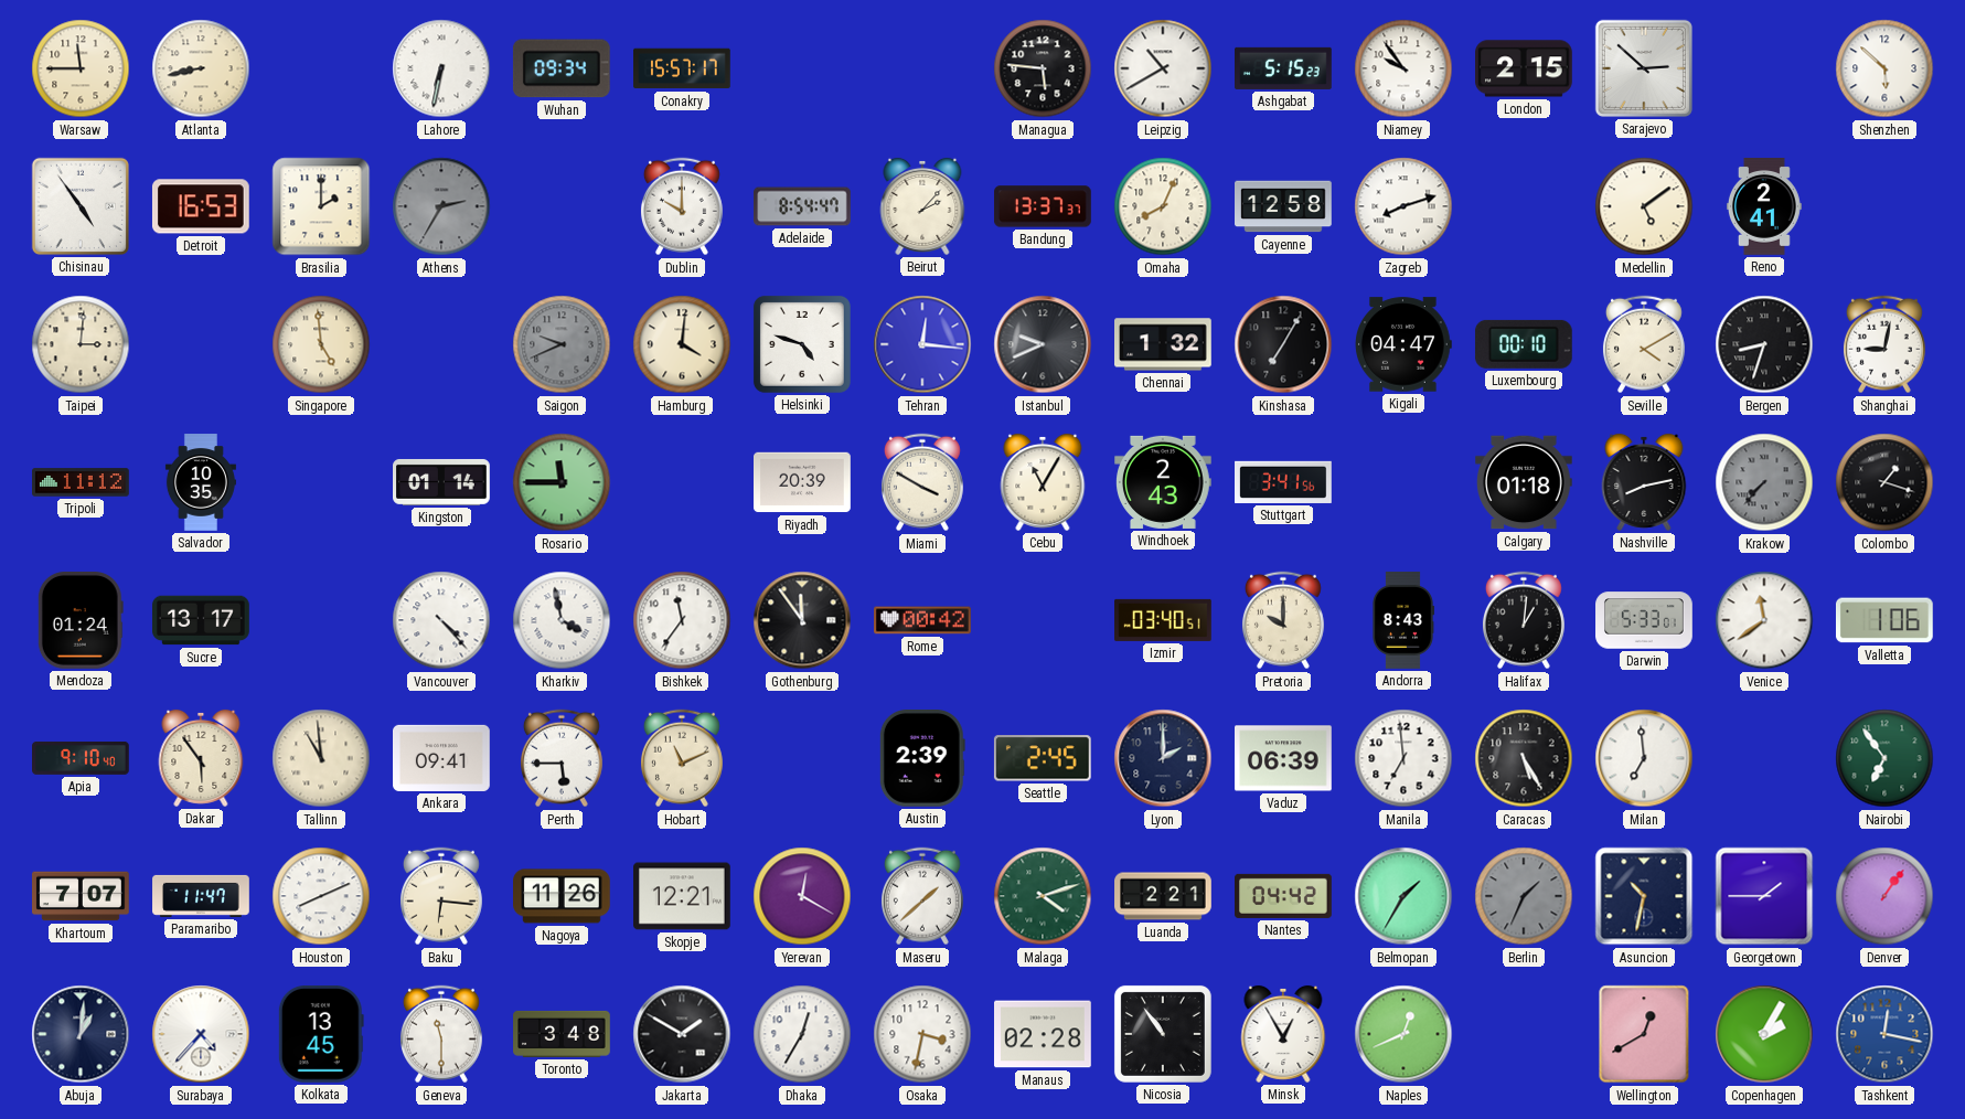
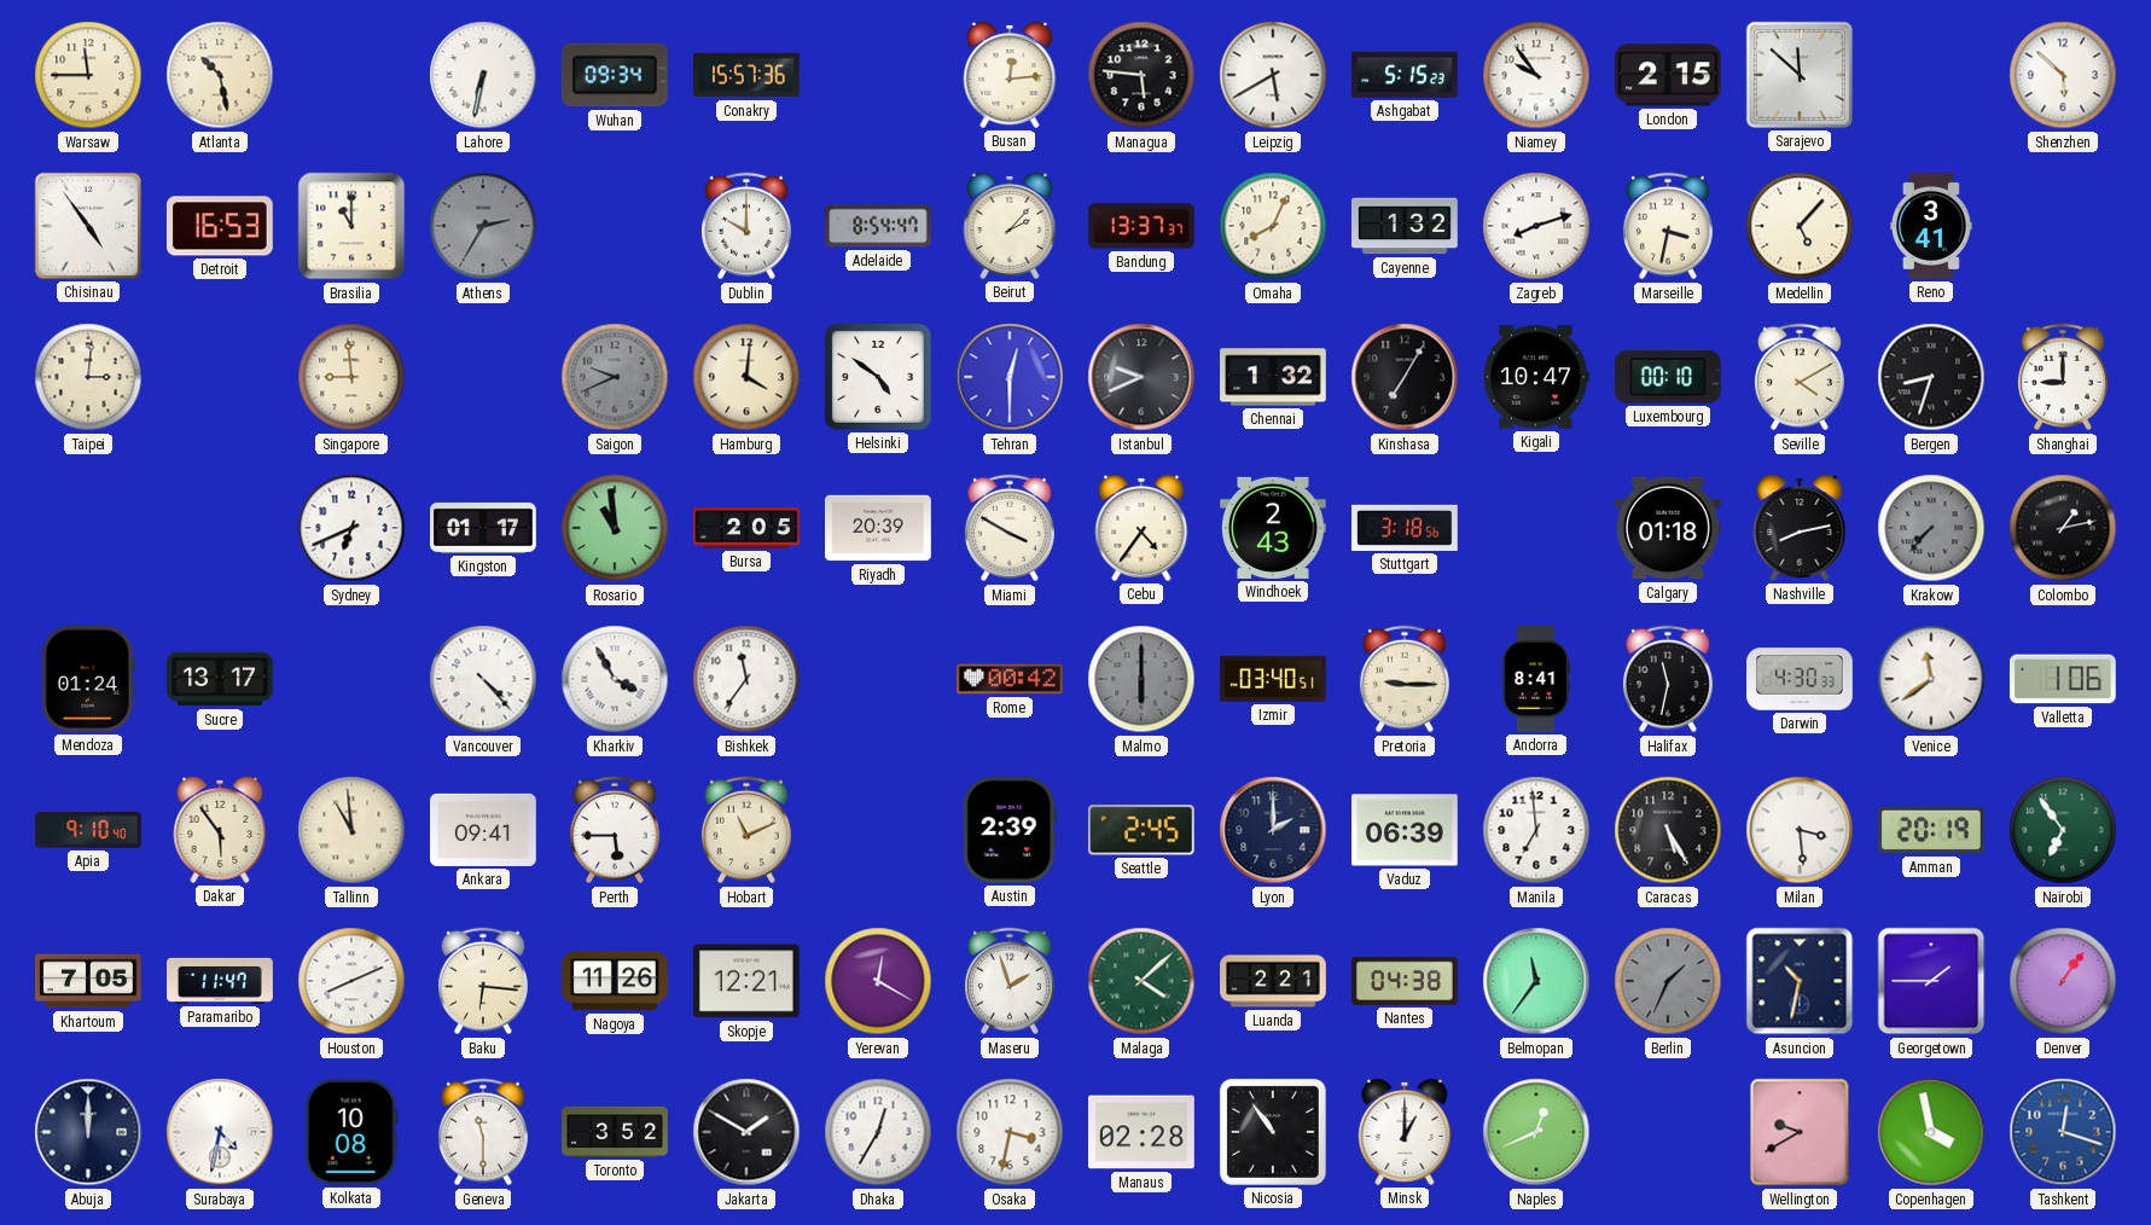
Atlanta: 8:43 -> 10:28 (220, 75)
Conakry: 15:57:17 -> 15:57:36 (748, 75)
Busan: none -> 12:14 (1010, 75)
Leipzig: 10:40 -> 5:40 (1273, 75)
Sarajevo: 2:52 -> 11:52 (1800, 75)
Brasilia: 2:00 -> 11:00 (351, 226)
Cayenne: 12:58 -> 1:32 (1406, 226)
Marseille: none -> 3:32 (1668, 226)
Medellin: 5:09 -> 5:07 (1800, 226)
Reno: 2:41 -> 3:41 (1931, 226)
Singapore: 4:59 -> 8:59 (351, 377)
Helsinki: 4:48 -> 4:51 (878, 377)
Tehran: 12:16 -> 12:30 (1010, 377)
Kigali: 04:47 -> 10:47 (1537, 377)
Shanghai: 9:02 -> 9:00 (2063, 377)
Tripoli: 11:12 -> none (81, 482)
Salvador: 10:35 -> none (201, 482)
Sydney: none -> 6:41 (351, 528)
Kingston: 01:14 -> 01:17 (484, 528)
Rosario: 11:45 -> 10:59 (615, 528)
Bursa: none -> 2:05 (746, 529)
Cebu: 11:05 -> 4:36 (1141, 528)
Stuttgart: 3:41 -> 3:18 (1406, 528)
Colombo: 1:18 -> 1:13 (2063, 528)
Kharkiv: 3:58 -> 3:55 (615, 679)
Gothenburg: 11:54 -> none (802, 620)
Malmo: none -> 6:00 (1141, 679)
Pretoria: 10:00 -> 9:15 (1405, 679)
Andorra: 8:43 -> 8:41 (1535, 679)
Halifax: 1:01 -> 11:32 (1668, 679)
Darwin: 5:33 -> 4:30 (1800, 679)
Milan: 6:59 -> 3:29 (1800, 830)
Amman: none -> 20:19 (1932, 830)
Khartoum: 7:07 -> 7:05 (89, 981)
Maseru: 1:38 -> 1:57 (1010, 981)
Malaga: 4:12 -> 4:08 (1141, 981)
Nantes: 04:42 -> 04:38 (1405, 981)
Belmopan: 1:35 -> 11:36 (1536, 981)
Abuja: 1:01 -> 12:00 (88, 1132)
Surabaya: 4:37 -> 4:32 (220, 1132)
Kolkata: 13:45 -> 10:08 (351, 1133)
Toronto: 3:48 -> 3:52 (615, 1132)
Minsk: 12:55 -> 1:00 (1405, 1132)
Wellington: 12:40 -> 9:40 (1800, 1132)
Copenhagen: 2:05 -> 3:58 (1931, 1132)
Tashkent: 12:17 -> 12:18 (2063, 1132)
